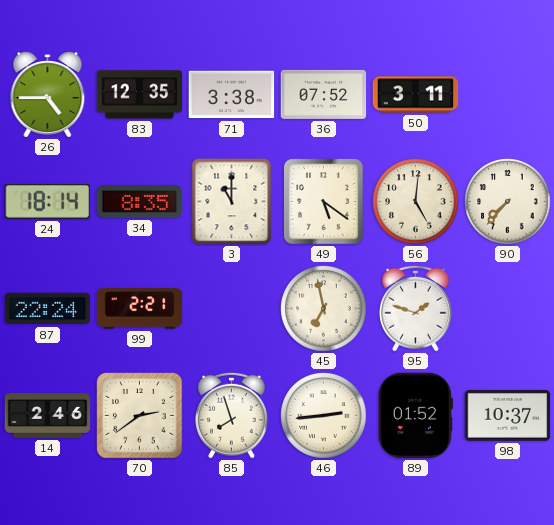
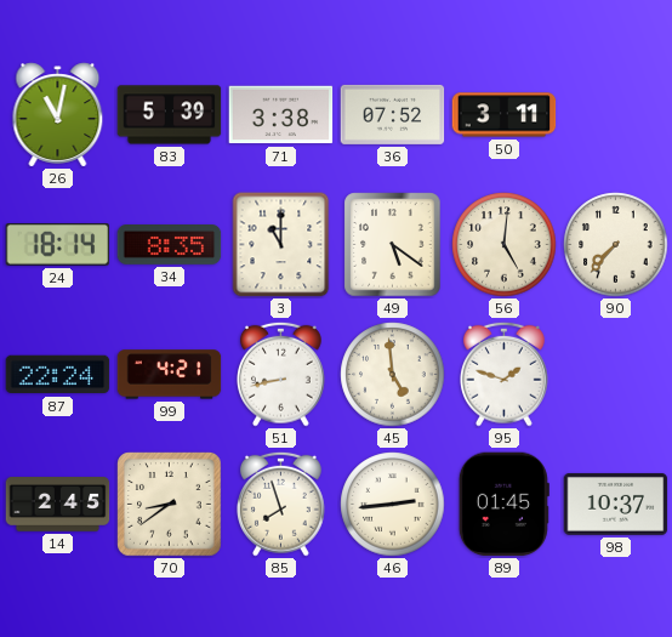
26: 4:45 -> 11:02 (58, 115)
83: 12:35 -> 5:39 (170, 115)
99: 2:21 -> 4:21 (170, 375)
51: none -> 8:43 (281, 374)
45: 6:58 -> 4:59 (393, 375)
14: 2:46 -> 2:45 (58, 505)
70: 2:39 -> 8:39 (170, 505)
89: 01:52 -> 01:45 (503, 505)
